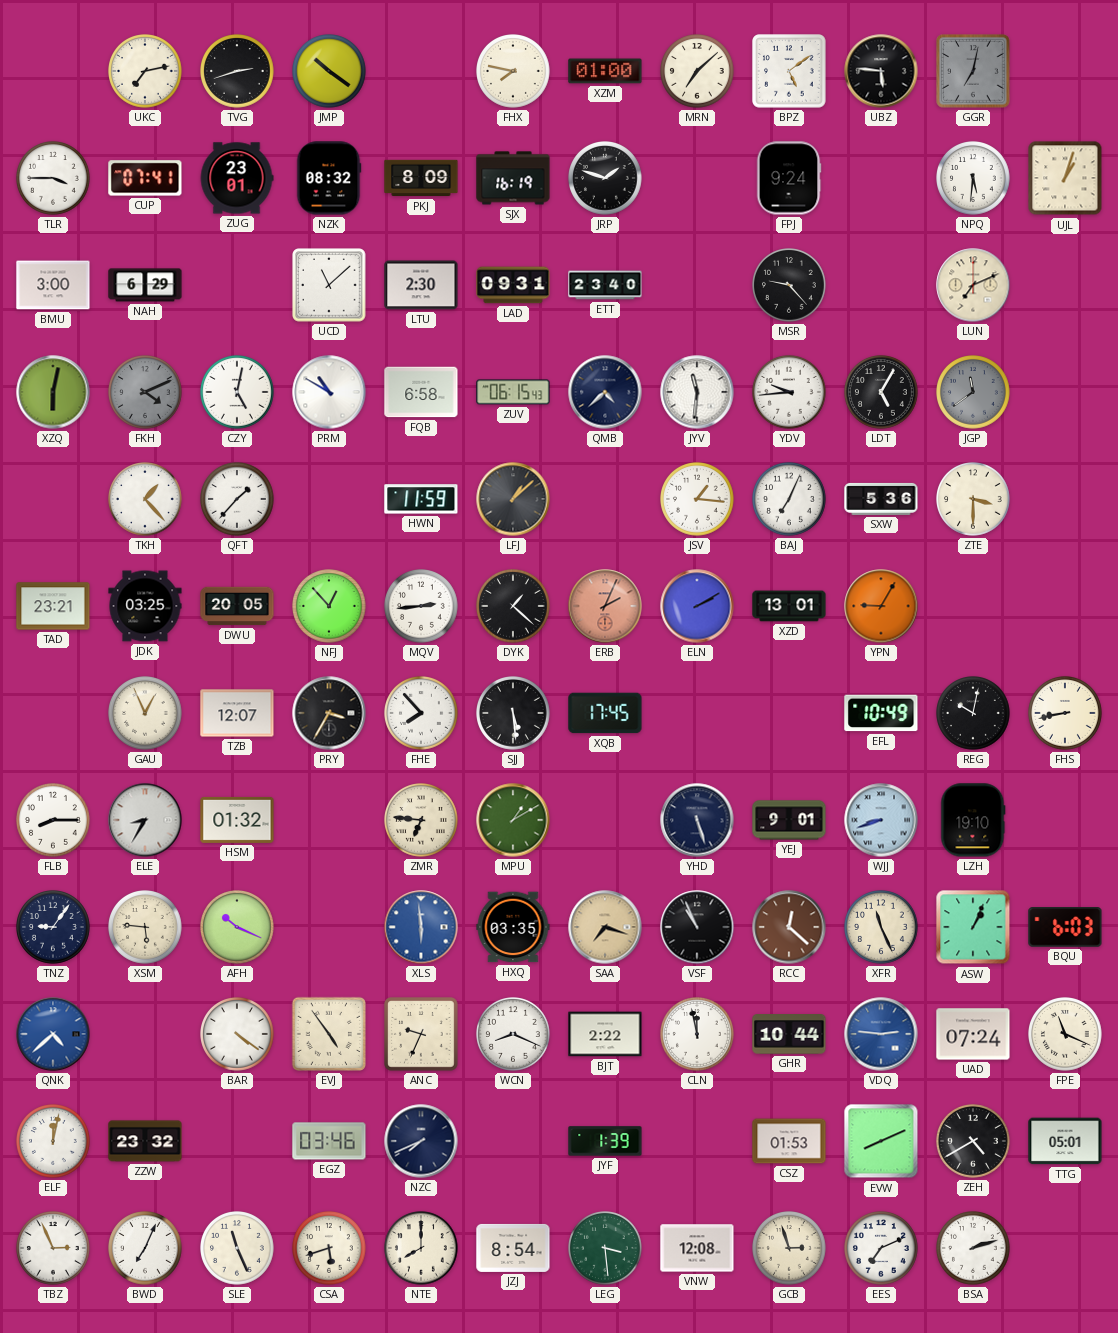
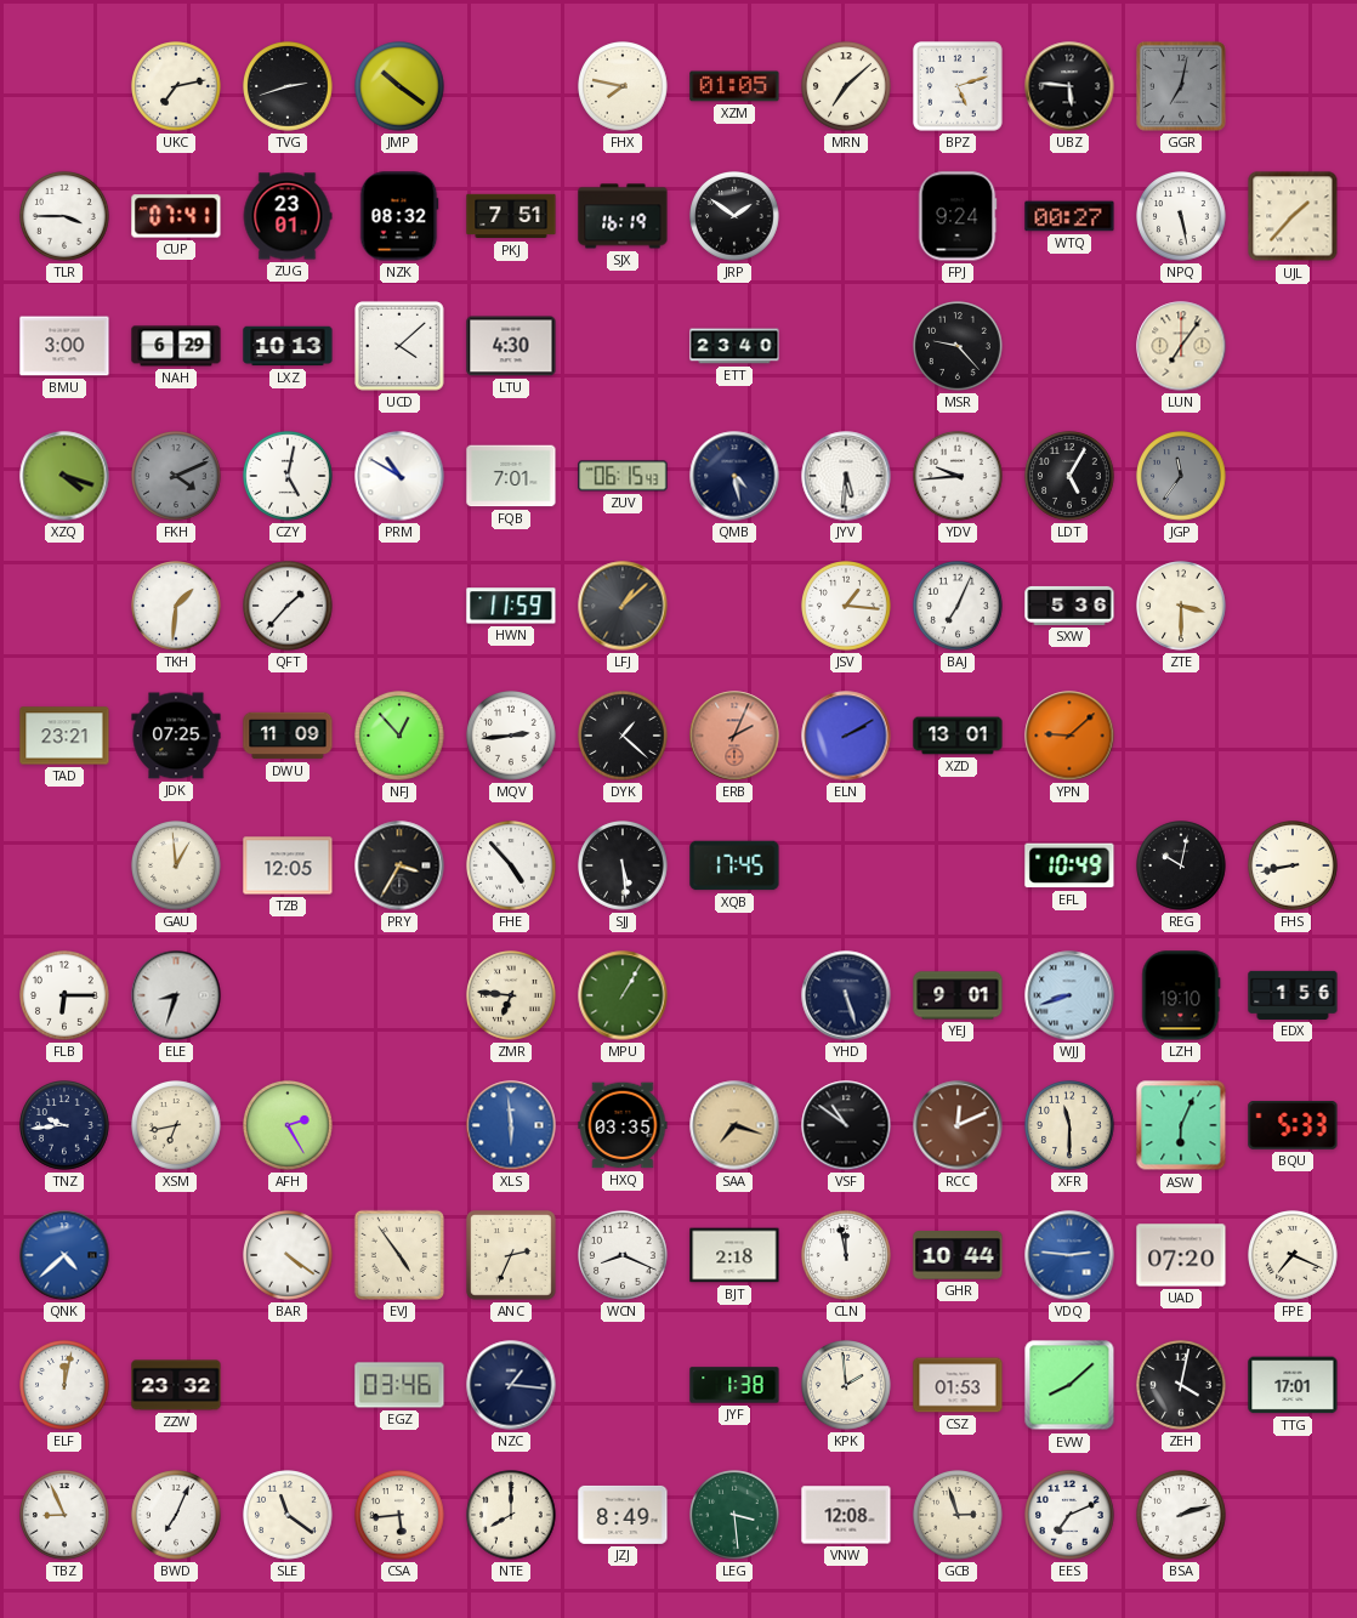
XZM: 01:00 -> 01:05 (734, 86)
BPZ: 5:09 -> 5:12 (958, 86)
PKJ: 8:09 -> 7:51 (511, 216)
JRP: 1:48 -> 1:51 (736, 217)
WTQ: none -> 00:27 (1069, 216)
NPQ: 5:31 -> 5:28 (1182, 217)
UJL: 1:03 -> 1:37 (1293, 216)
LXZ: none -> 10:13 (288, 346)
UCD: 11:08 -> 4:08 (399, 346)
LTU: 2:30 -> 4:30 (511, 346)
LAD: 09:31 -> none (513, 285)
LUN: 7:11 -> 7:06 (1181, 346)
XZQ: 6:02 -> 4:18 (64, 476)
FQB: 6:58 -> 7:01 (511, 476)
QMB: 4:38 -> 4:28 (734, 476)
JYV: 11:31 -> 5:31 (846, 476)
JGP: 11:39 -> 11:36 (1182, 477)
TKH: 1:23 -> 1:31 (177, 607)
JDK: 03:25 -> 07:25 (176, 736)
DWU: 20:05 -> 11:09 (288, 736)
YPN: 9:05 -> 9:08 (1069, 736)
GAU: 12:56 -> 12:59 (177, 867)
TZB: 12:07 -> 12:05 (288, 865)
FHE: 7:53 -> 4:53 (512, 867)
FLB: 8:15 -> 6:15 (66, 997)
ELE: 8:35 -> 8:33 (176, 995)
HSM: 01:32 -> none (237, 820)
MPU: 1:10 -> 1:05 (623, 995)
EDX: none -> 1:56 (1293, 995)
TNZ: 9:06 -> 9:44 (66, 1126)
XSM: 5:46 -> 6:43 (177, 1126)
AFH: 10:19 -> 2:25 (289, 1126)
VSF: 10:56 -> 10:51 (846, 1125)
RCC: 12:22 -> 12:11 (958, 1125)
XFR: 11:26 -> 11:30 (1071, 1126)
ASW: 1:04 -> 6:04 (1181, 1125)
BQU: 6:03 -> 5:33 (1293, 1125)
ANC: 9:34 -> 2:34 (511, 1255)
BJT: 2:22 -> 2:18 (734, 1255)
UAD: 07:24 -> 07:20 (1181, 1255)
FPE: 11:19 -> 7:19 (1294, 1256)
NZC: 7:41 -> 1:16 (511, 1385)
JYF: 1:39 -> 1:38 (734, 1385)
KPK: none -> 1:59 (847, 1386)
EVW: 8:11 -> 8:08 (1069, 1385)
ZEH: 4:40 -> 4:02 (1182, 1386)
TTG: 05:01 -> 17:01 (1293, 1385)
TBZ: 2:56 -> 8:56 (66, 1516)
SLE: 11:26 -> 11:21 (289, 1516)
CSA: 5:42 -> 5:44 (401, 1516)
JZJ: 8:54 -> 8:49 (623, 1515)
